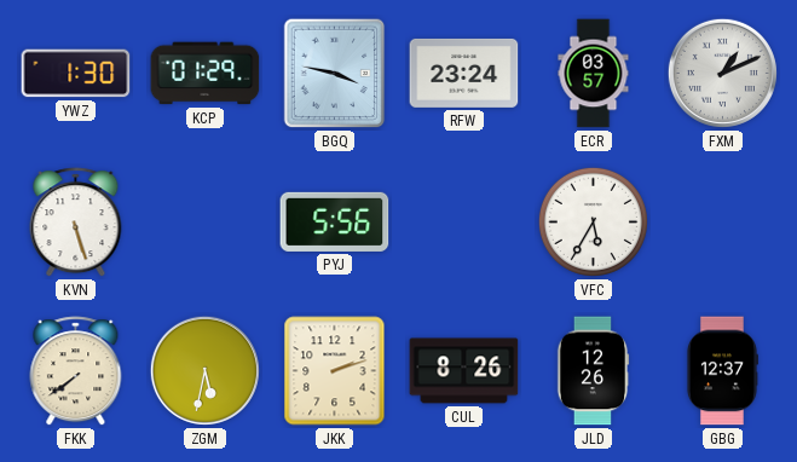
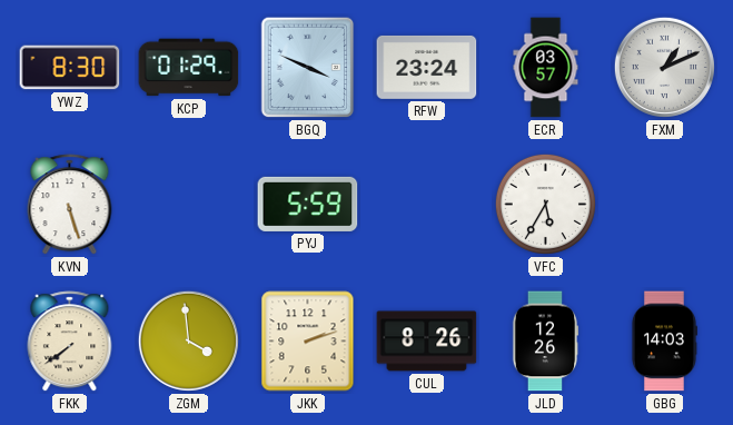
YWZ: 1:30 -> 8:30 (70, 68)
BGQ: 3:47 -> 3:49 (308, 68)
PYJ: 5:56 -> 5:59 (308, 204)
ZGM: 5:32 -> 3:59 (188, 340)
GBG: 12:37 -> 14:03 (664, 342)
